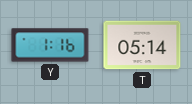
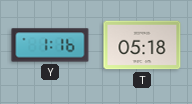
T: 05:14 -> 05:18 (142, 45)
